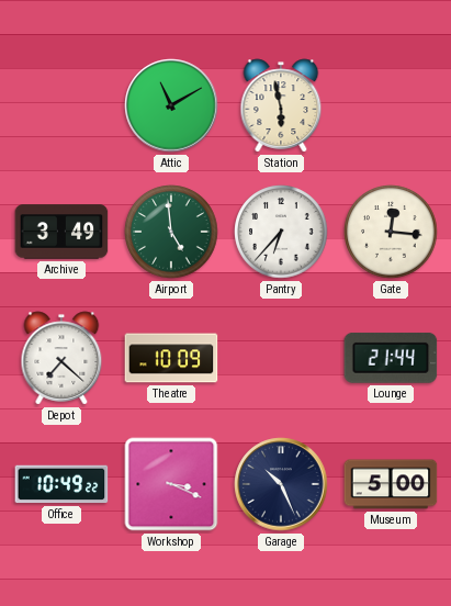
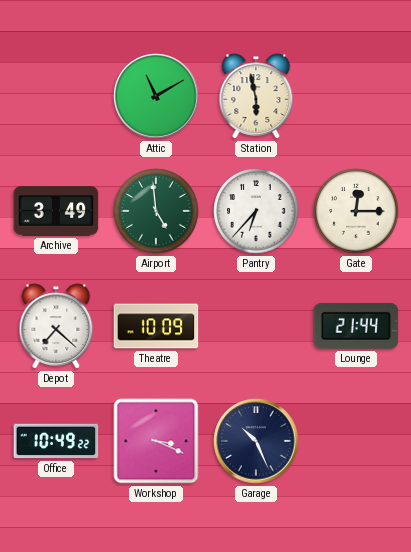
Gate: 12:16 -> 12:15 (356, 211)
Museum: 5:00 -> none (391, 484)
